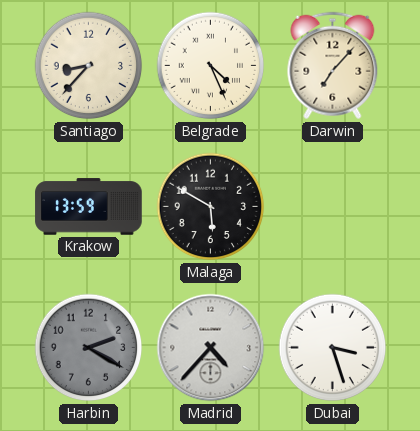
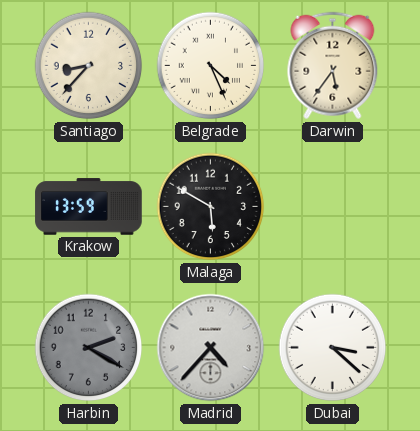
Darwin: 7:07 -> 5:36 (333, 66)
Dubai: 3:27 -> 3:22 (333, 348)
